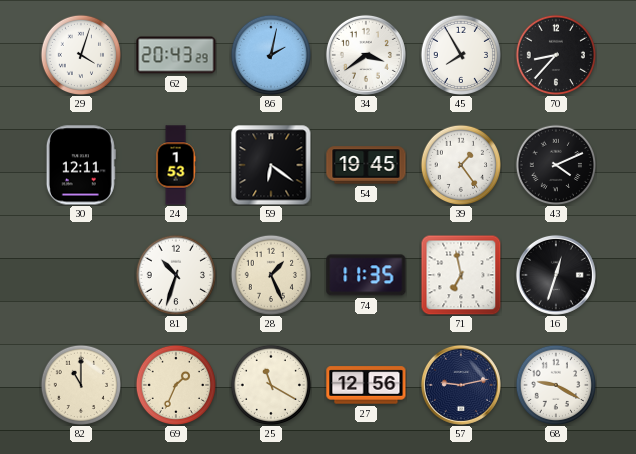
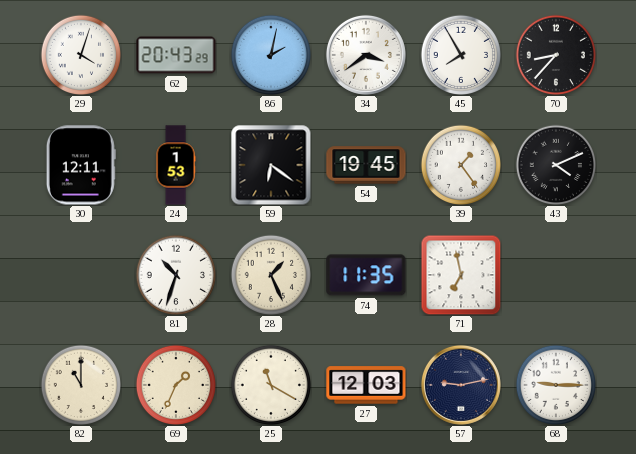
16: 12:33 -> none (556, 275)
27: 12:56 -> 12:03 (366, 385)
68: 9:20 -> 9:15 (555, 384)
